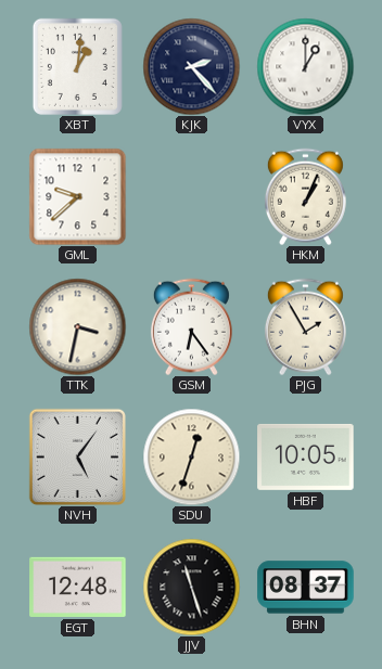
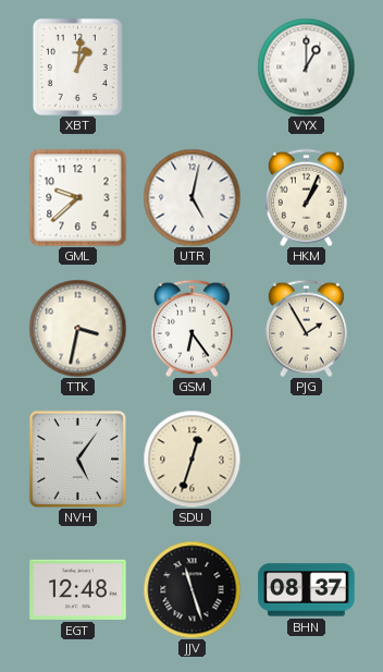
KJK: 2:23 -> none (191, 66)
UTR: none -> 5:02 (191, 197)
HBF: 10:05 -> none (306, 456)
